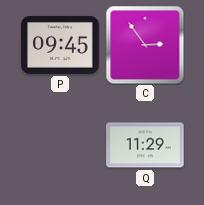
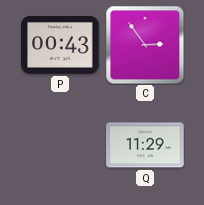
P: 09:45 -> 00:43 (60, 45)
